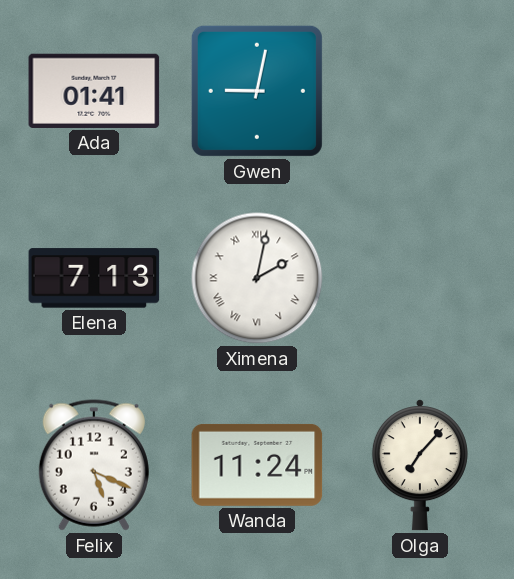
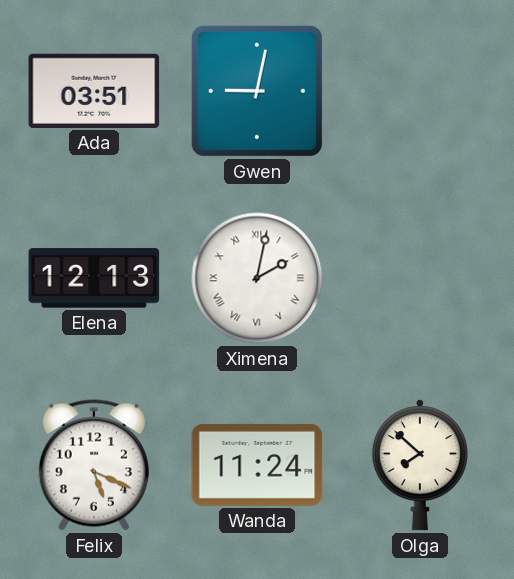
Ada: 01:41 -> 03:51 (94, 91)
Elena: 7:13 -> 12:13 (94, 278)
Olga: 7:07 -> 7:52 (420, 465)
